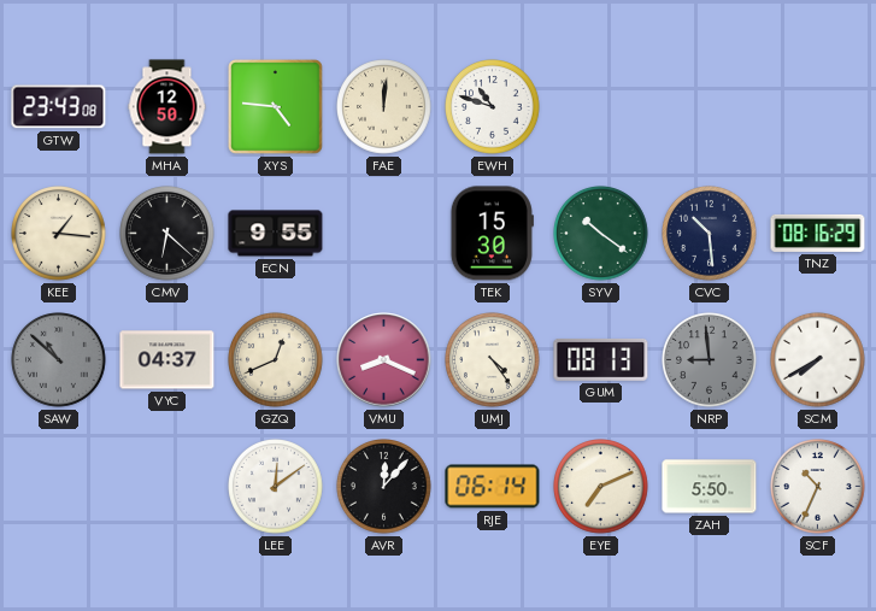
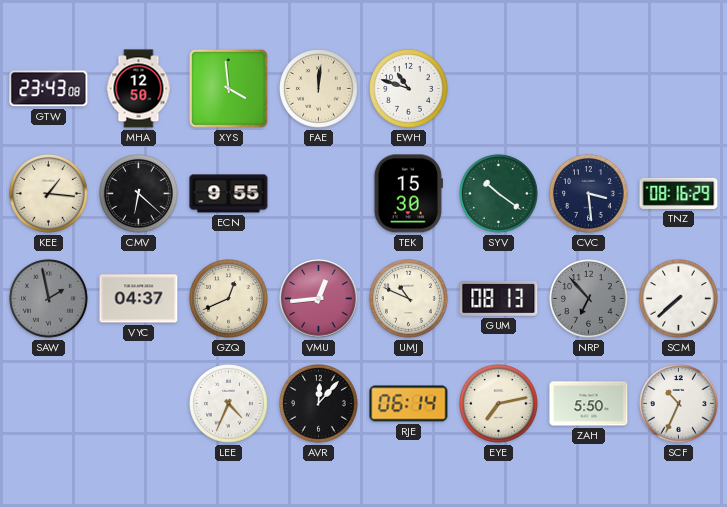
XYS: 4:46 -> 3:59 (229, 89)
CVC: 10:29 -> 3:29 (589, 194)
SAW: 10:52 -> 1:58 (49, 299)
VMU: 8:19 -> 12:44 (319, 299)
UMJ: 4:24 -> 10:49 (409, 299)
NRP: 8:59 -> 6:53 (589, 299)
SCM: 7:40 -> 7:38 (679, 299)
LEE: 12:09 -> 4:34 (229, 404)
EYE: 7:11 -> 7:13 (499, 404)
